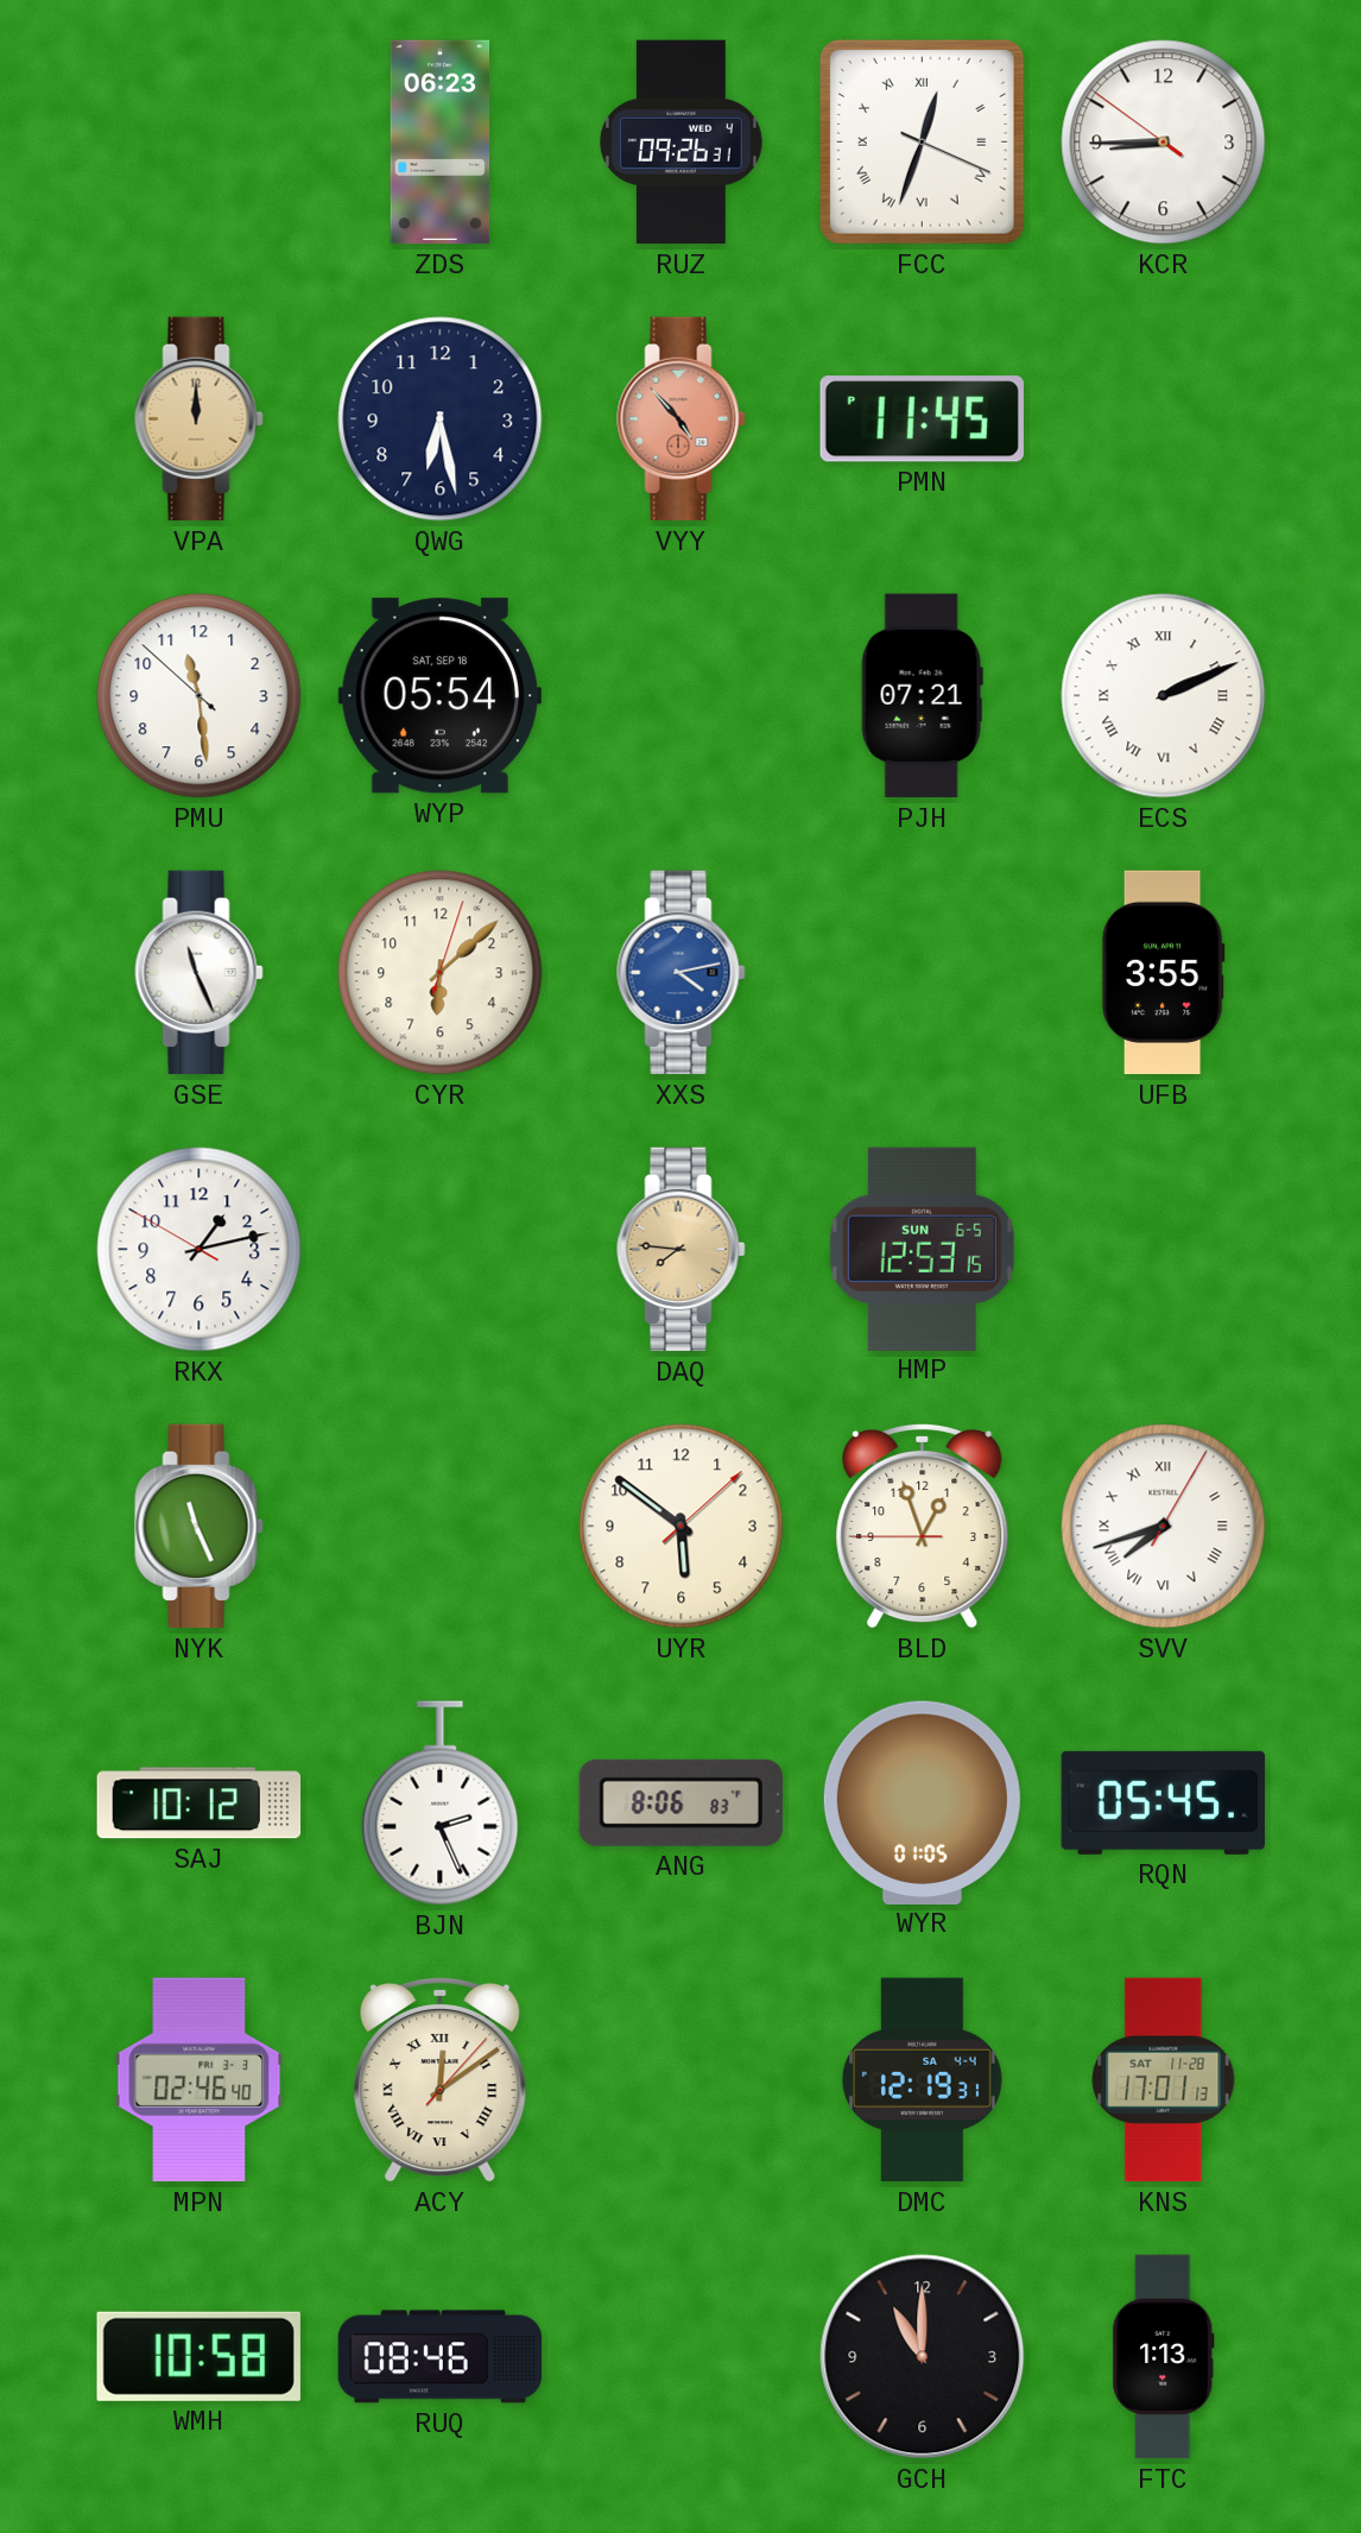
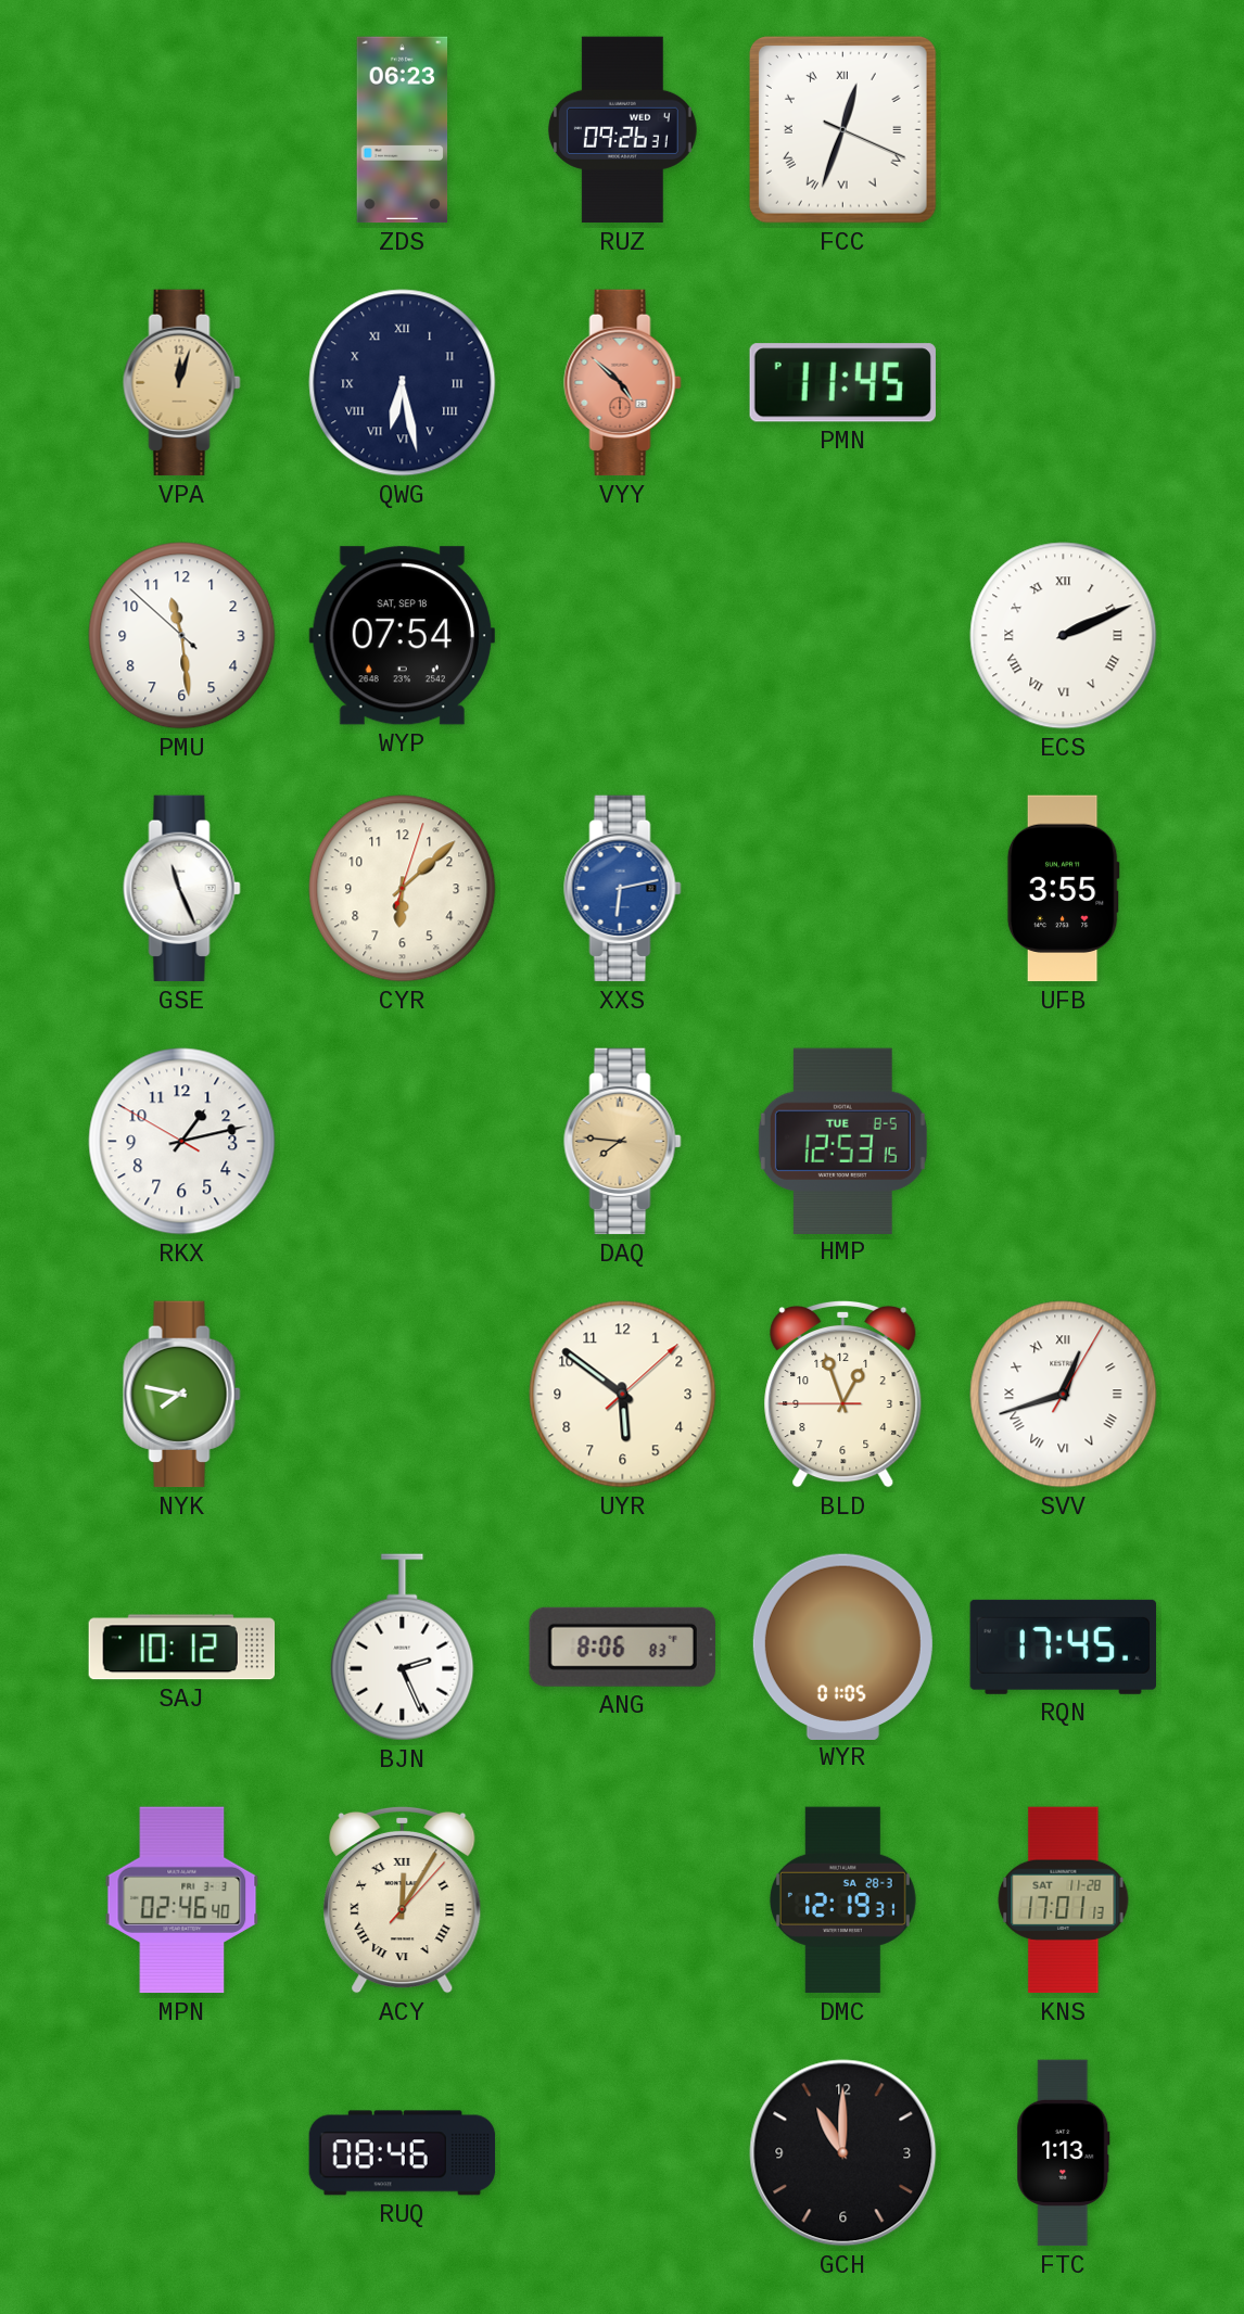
KCR: 8:44 -> none (1164, 143)
VPA: 12:00 -> 12:03 (182, 383)
QWG numerals: Arabic -> Roman (403, 383)
VYY: 4:53 -> 4:52 (623, 383)
WYP: 05:54 -> 07:54 (402, 636)
PJH: 07:21 -> none (922, 696)
XXS: 4:13 -> 6:13 (623, 889)
HMP date: SUN 6-5 -> TUE 8-5 (842, 1141)
NYK: 11:26 -> 7:47 (182, 1395)
SVV: 7:42 -> 12:42 (1064, 1395)
RQN: 05:45 -> 17:45 (1063, 1647)
ACY: 12:09 -> 12:05 (403, 1899)
DMC date: SA 4-4 -> SA 28-3 (842, 1900)
WMH: 10:58 -> none (198, 2356)
